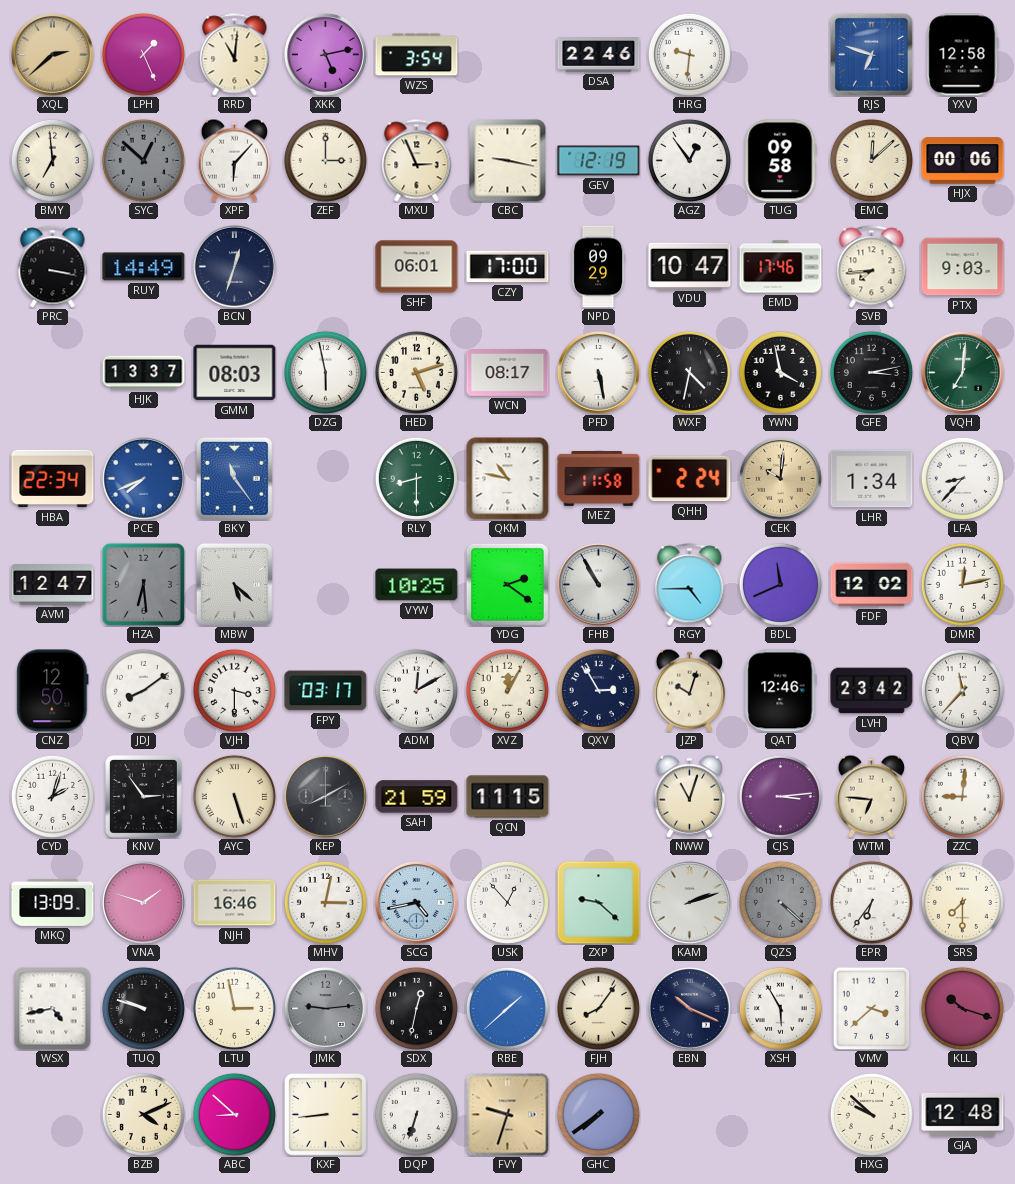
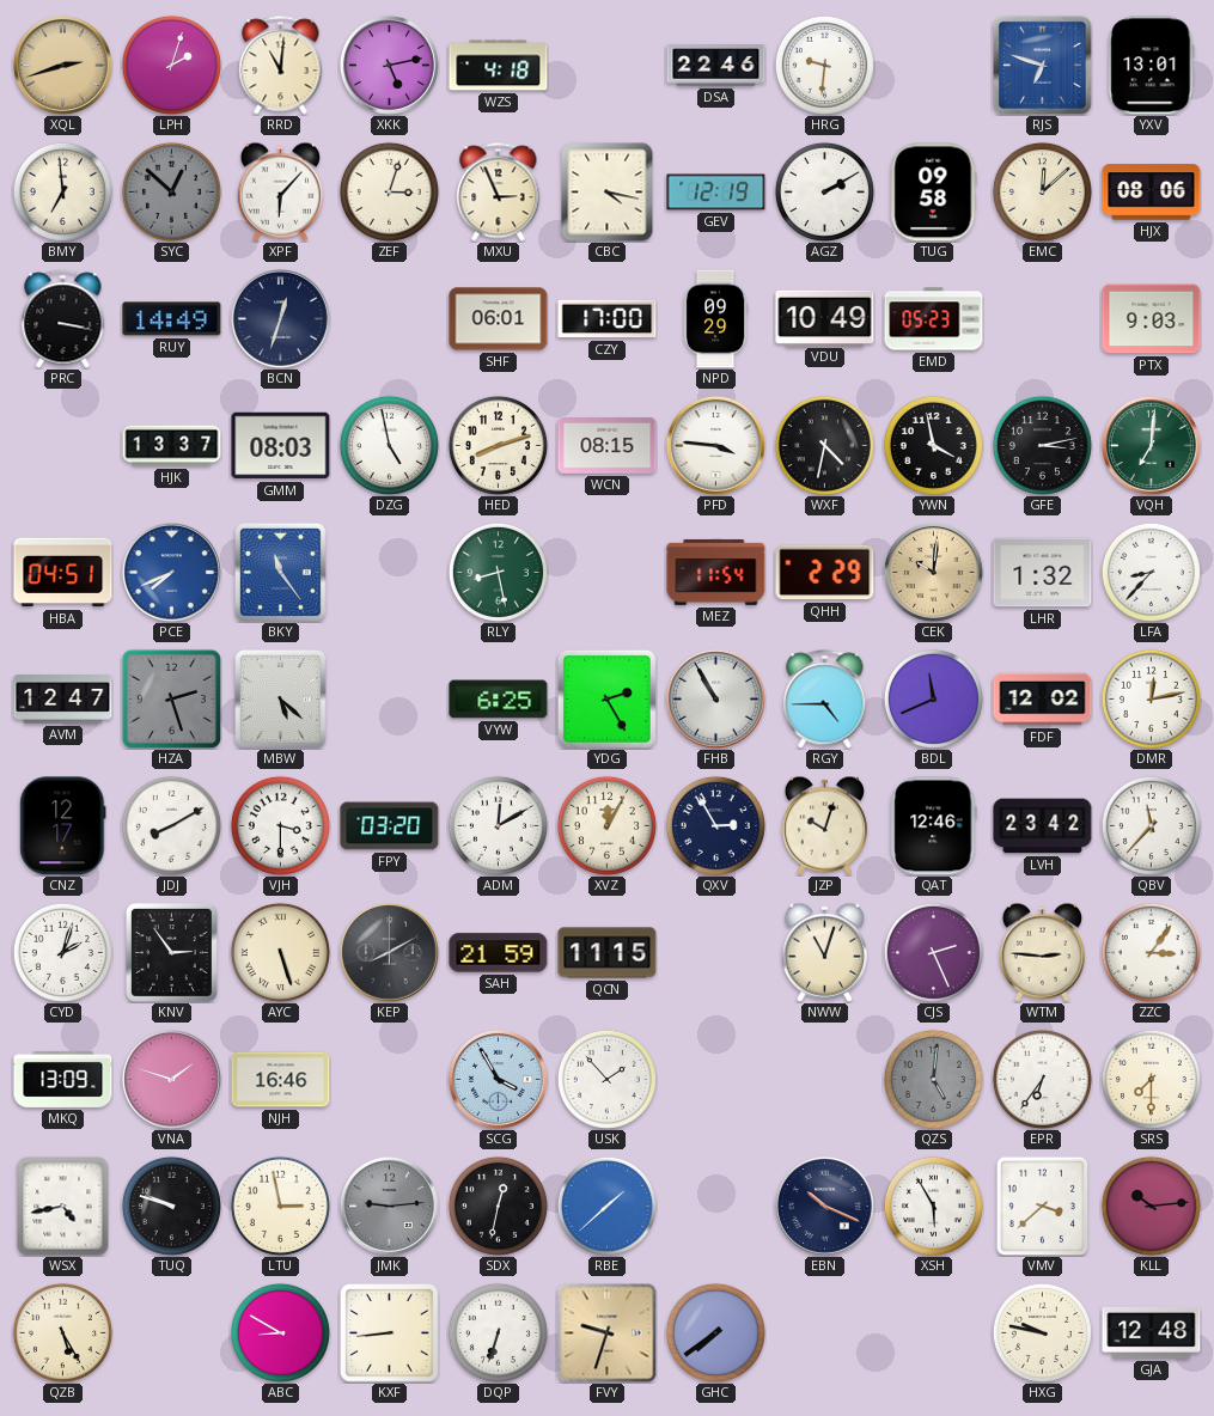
XQL: 2:38 -> 2:42 (62, 65)
LPH: 1:26 -> 2:03 (171, 65)
WZS: 3:54 -> 4:18 (499, 66)
YXV: 12:58 -> 13:01 (1152, 66)
ZEF: 3:00 -> 3:03 (389, 191)
CBC: 9:17 -> 4:17 (608, 193)
AGZ: 12:54 -> 2:10 (824, 191)
HJX: 00:06 -> 08:06 (1152, 193)
VDU: 10:47 -> 10:49 (825, 318)
EMD: 17:46 -> 05:23 (934, 319)
SVB: 7:44 -> none (872, 267)
DZG: 5:58 -> 4:58 (389, 445)
HED: 5:12 -> 8:12 (498, 445)
WCN: 08:17 -> 08:15 (608, 446)
PFD: 5:28 -> 3:46 (715, 445)
HBA: 22:34 -> 04:51 (63, 573)
RLY: 8:30 -> 8:28 (498, 572)
QKM: 10:47 -> none (508, 479)
MEZ: 11:58 -> 11:54 (716, 572)
QHH: 2:24 -> 2:29 (825, 573)
LHR: 1:34 -> 1:32 (1043, 573)
HZA: 6:29 -> 2:27 (171, 698)
VYW: 10:25 -> 6:25 (499, 700)
YDG: 2:21 -> 2:25 (606, 698)
CNZ: 12:50 -> 12:17 (63, 826)
JDJ: 8:09 -> 8:10 (171, 825)
FPY: 03:17 -> 03:20 (390, 826)
CJS: 3:14 -> 2:26 (933, 952)
WTM: 6:46 -> 2:46 (1042, 952)
ZZC: 9:01 -> 3:06 (1151, 952)
MHV: 3:02 -> none (325, 902)
SCG: 4:43 -> 3:55 (498, 1079)
USK: 12:53 -> 1:53 (606, 1079)
ZXP: 9:22 -> none (598, 902)
KAM: 2:12 -> none (689, 902)
QZS: 4:22 -> 5:01 (933, 1079)
FJH: 8:06 -> none (598, 1008)
KLL: 10:18 -> 10:14 (1151, 1206)
QZB: none -> 5:25 (62, 1332)
BZB: 4:11 -> none (143, 1114)
ABC: 8:52 -> 8:50 (280, 1332)
HXG: 9:52 -> 9:47 (1042, 1332)
